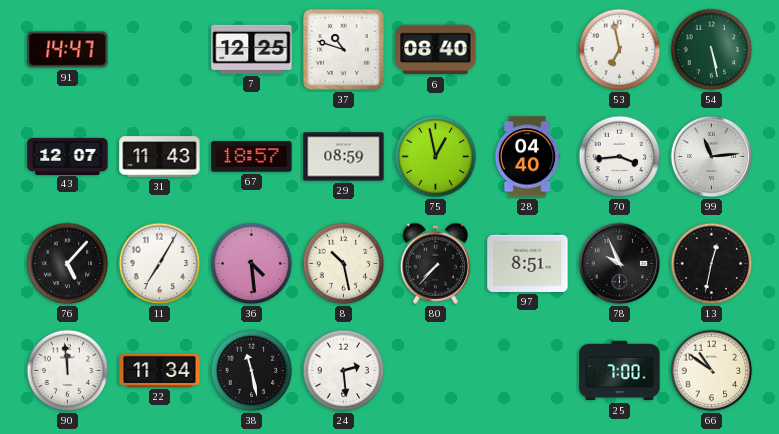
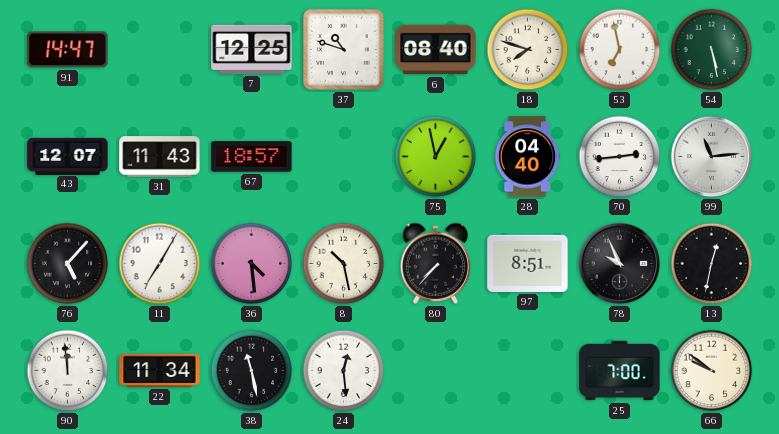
18: none -> 7:48 (528, 50)
29: 08:59 -> none (344, 157)
70: 3:44 -> 2:44 (620, 157)
24: 2:29 -> 12:29 (344, 371)
66: 10:51 -> 9:51 (712, 371)
